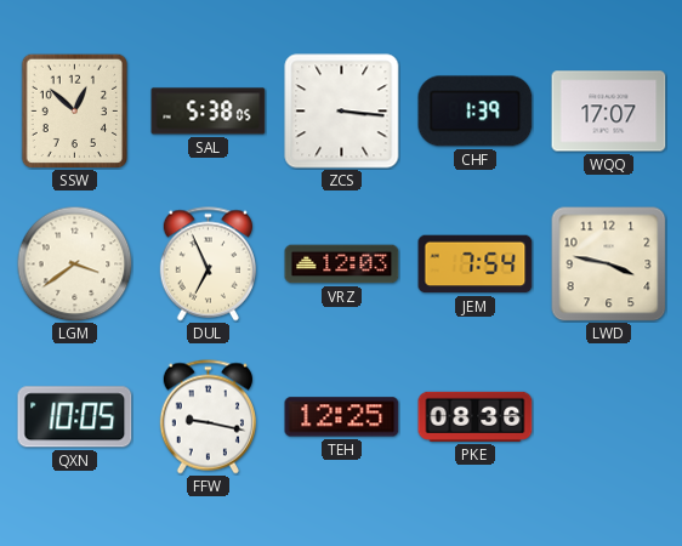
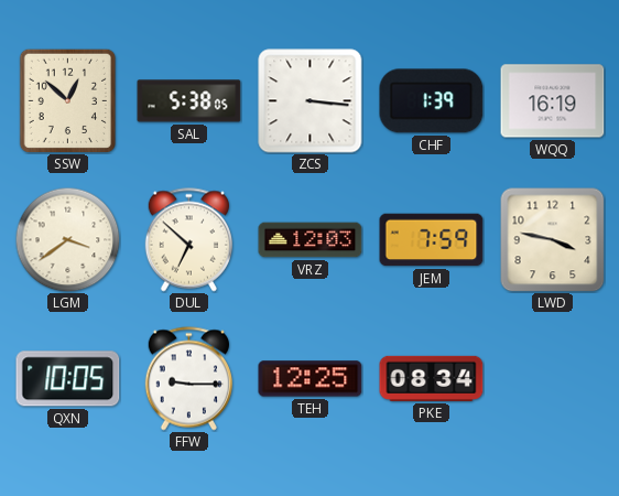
WQQ: 17:07 -> 16:19 (553, 101)
DUL: 6:56 -> 6:52 (188, 240)
JEM: 7:54 -> 7:59 (432, 240)
FFW: 9:17 -> 9:15 (188, 379)
PKE: 08:36 -> 08:34 (432, 378)
